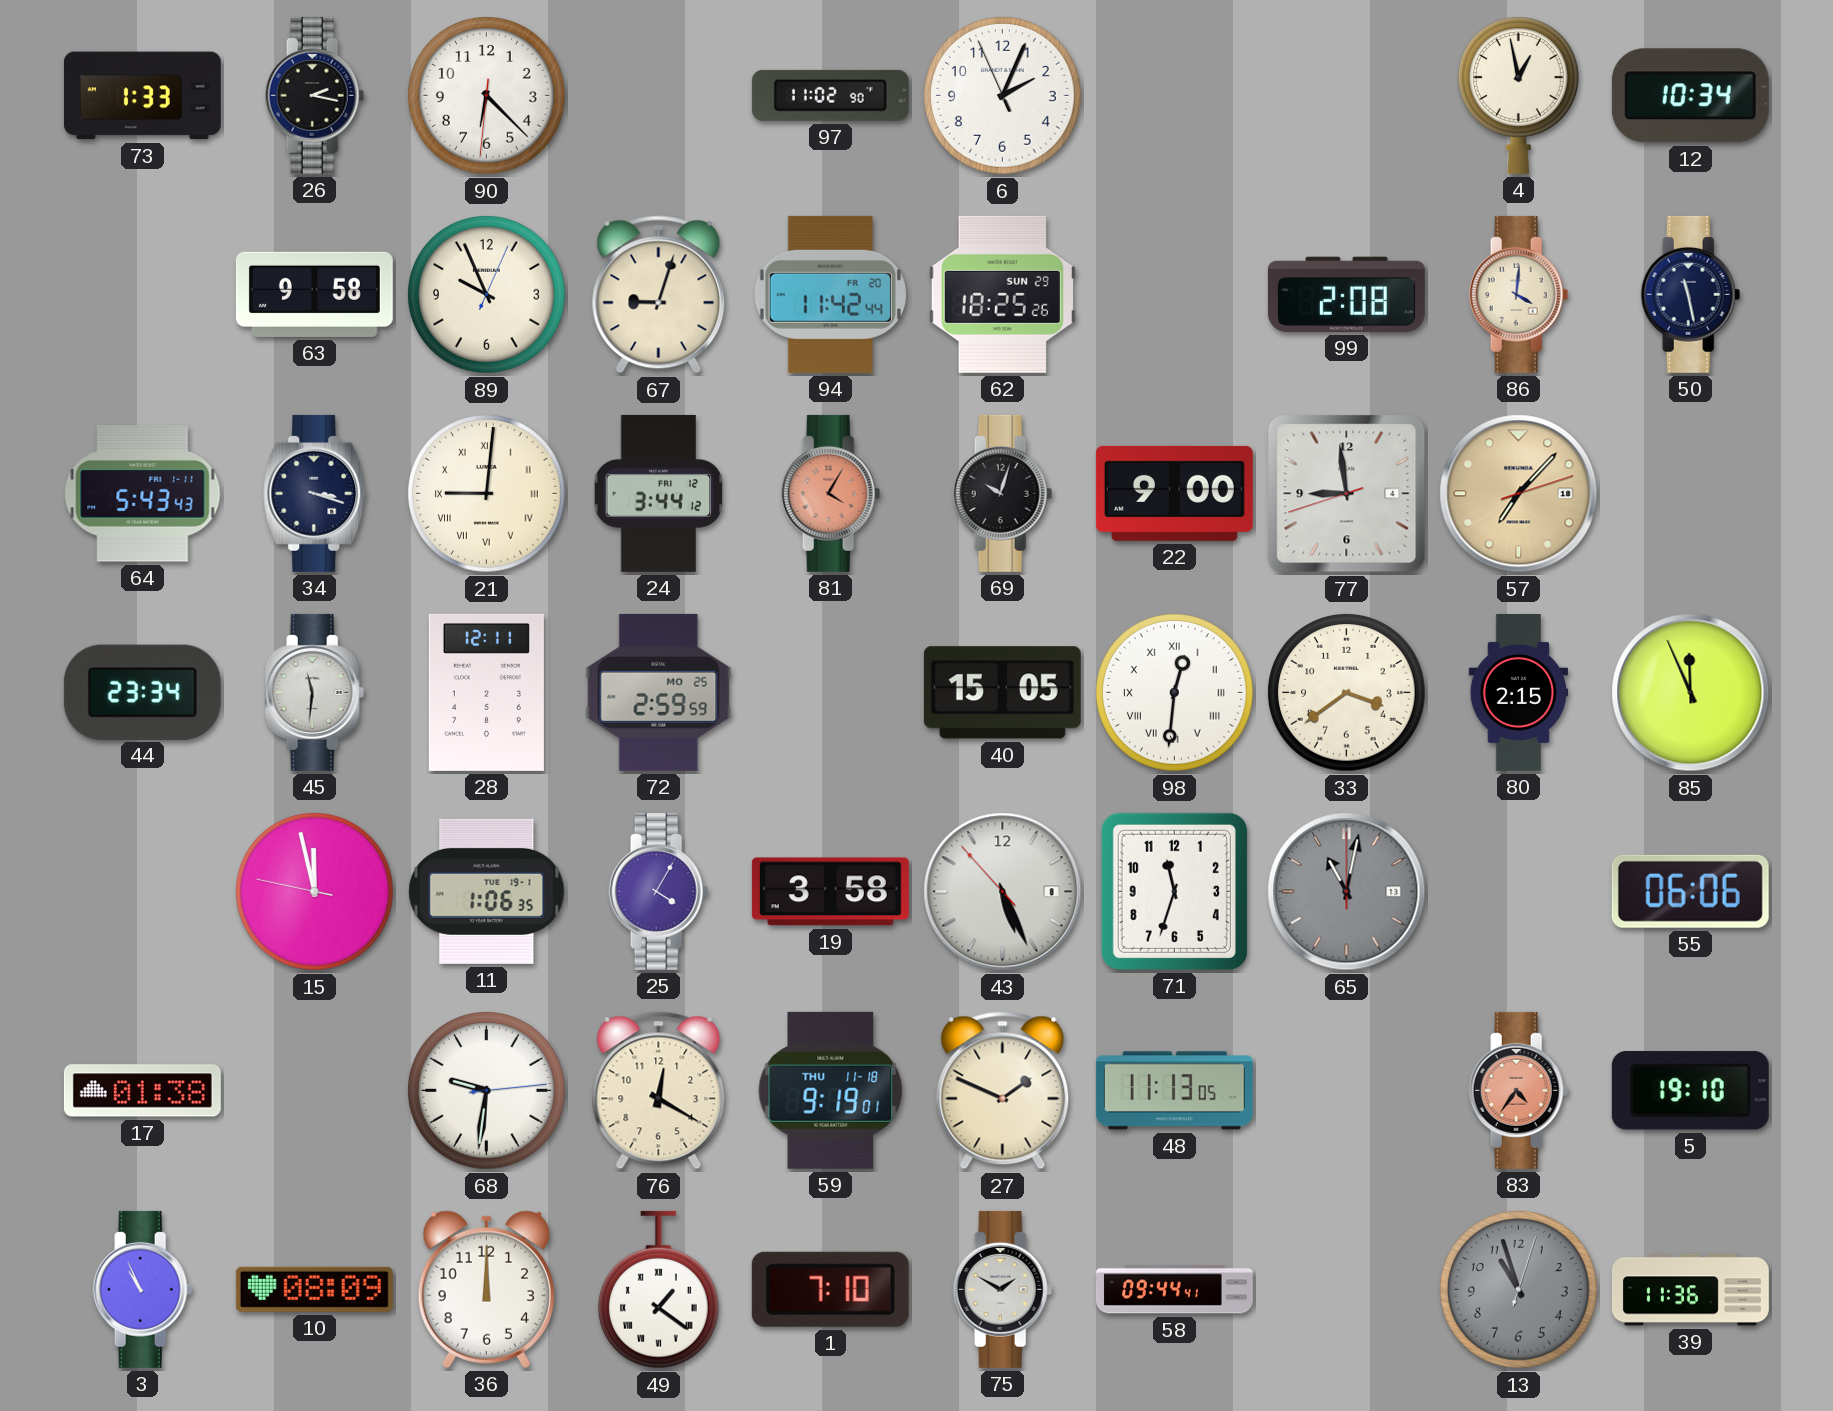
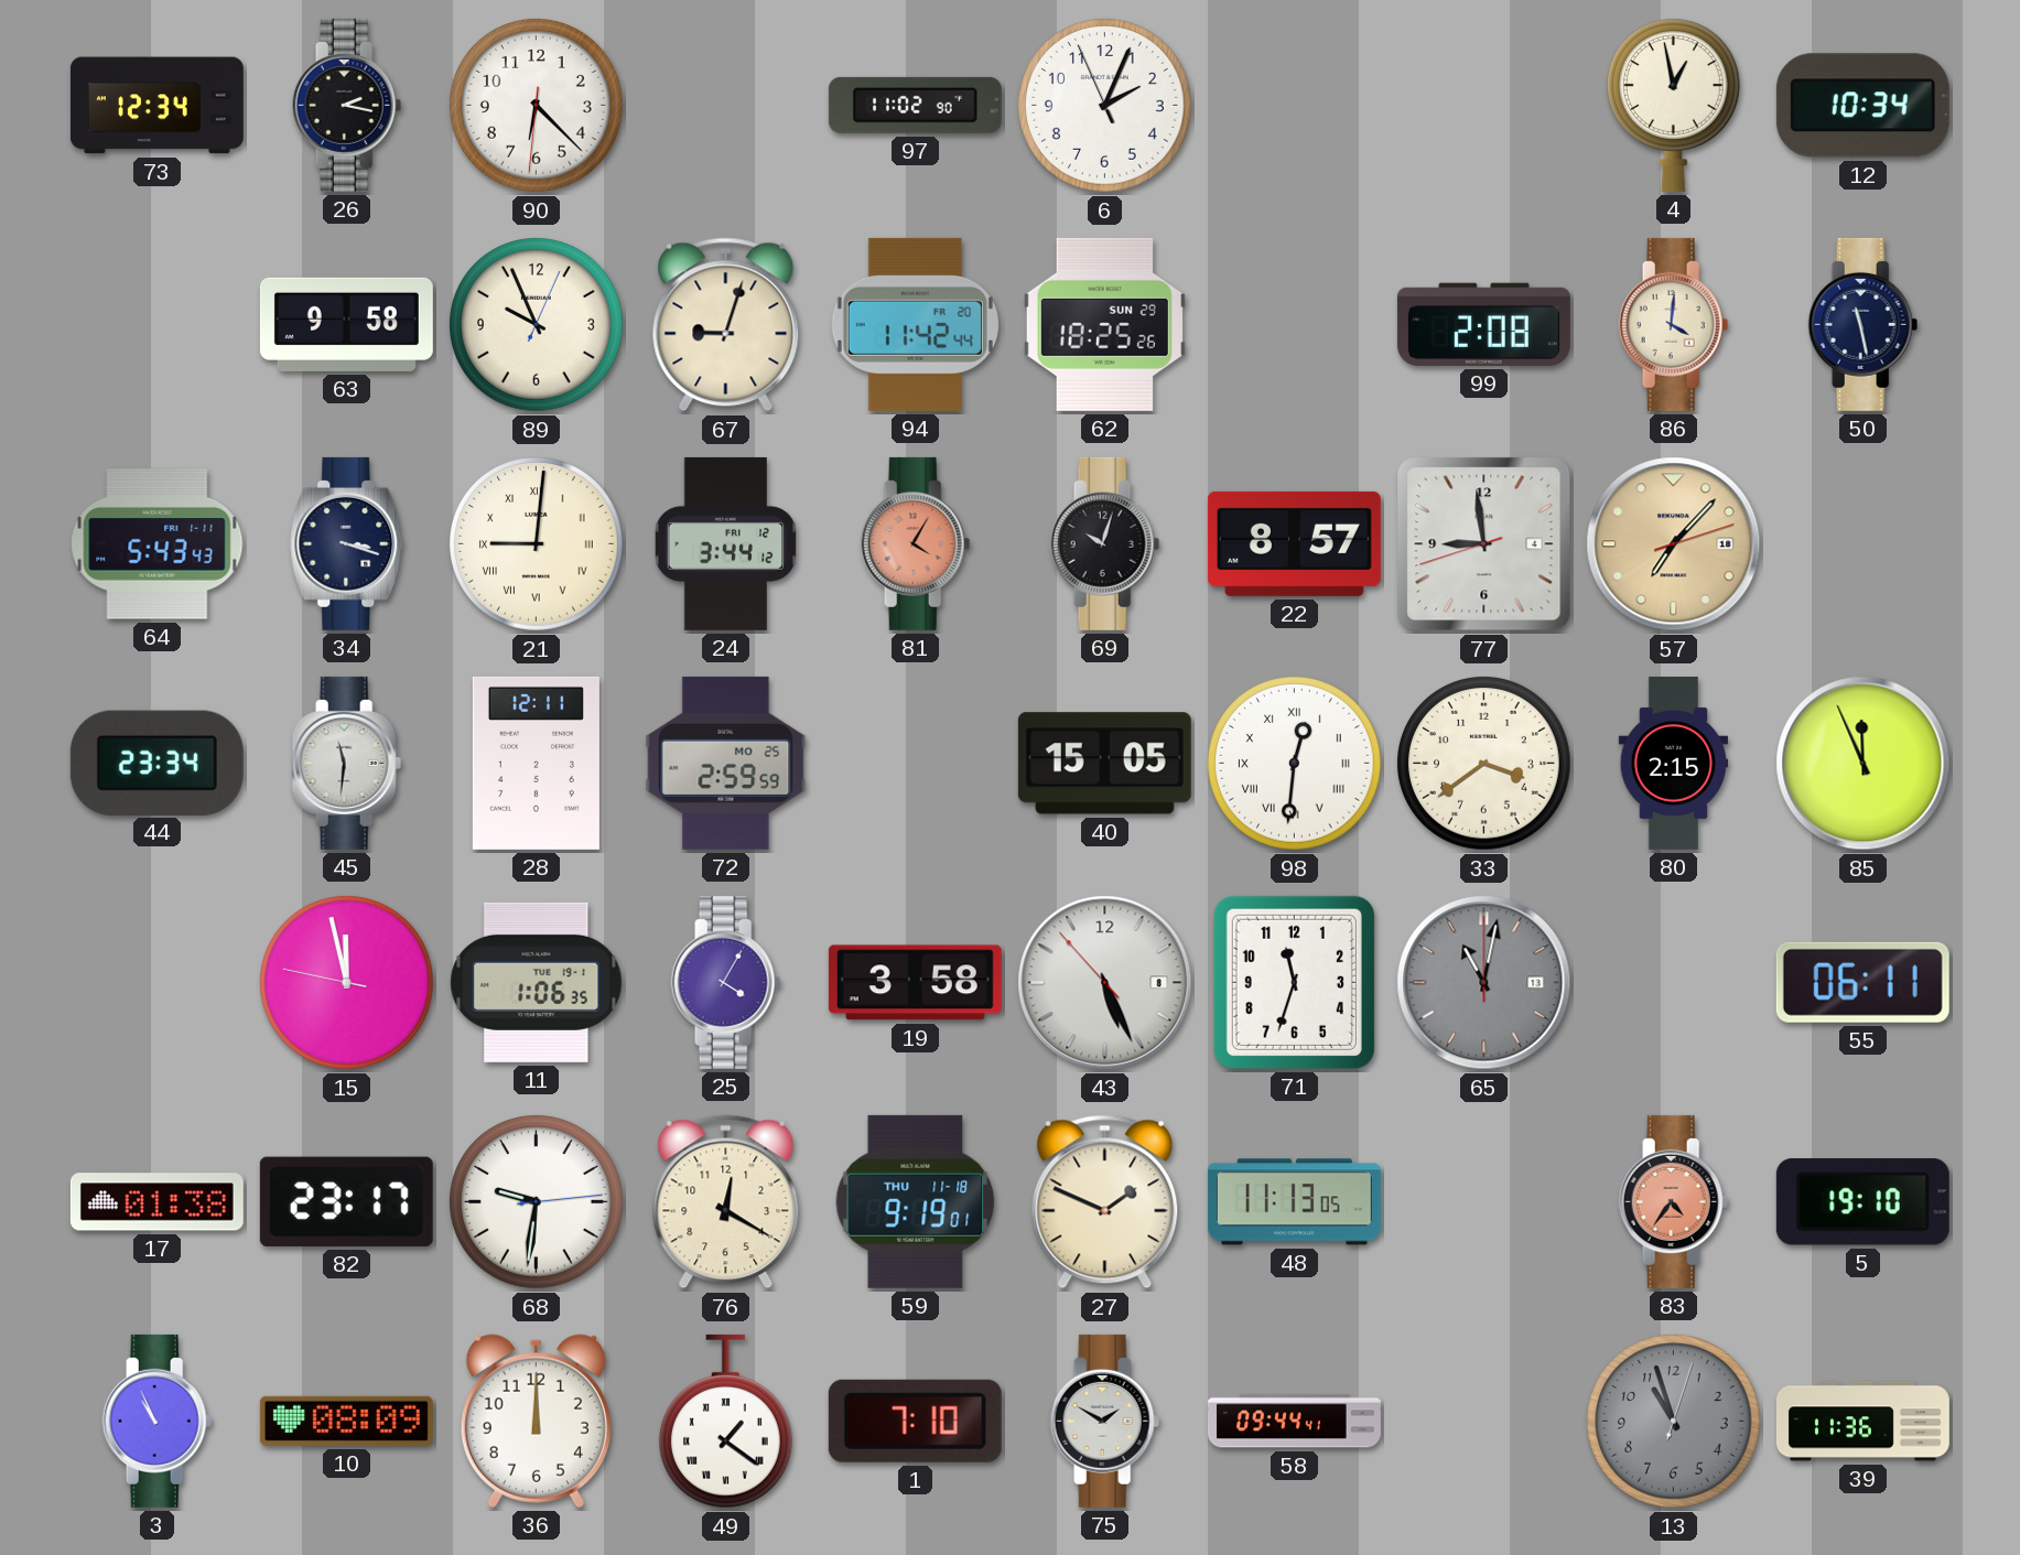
73: 1:33 -> 12:34 (156, 106)
22: 9:00 -> 8:57 (1294, 543)
55: 06:06 -> 06:11 (1862, 982)
82: none -> 23:17 (346, 1201)
